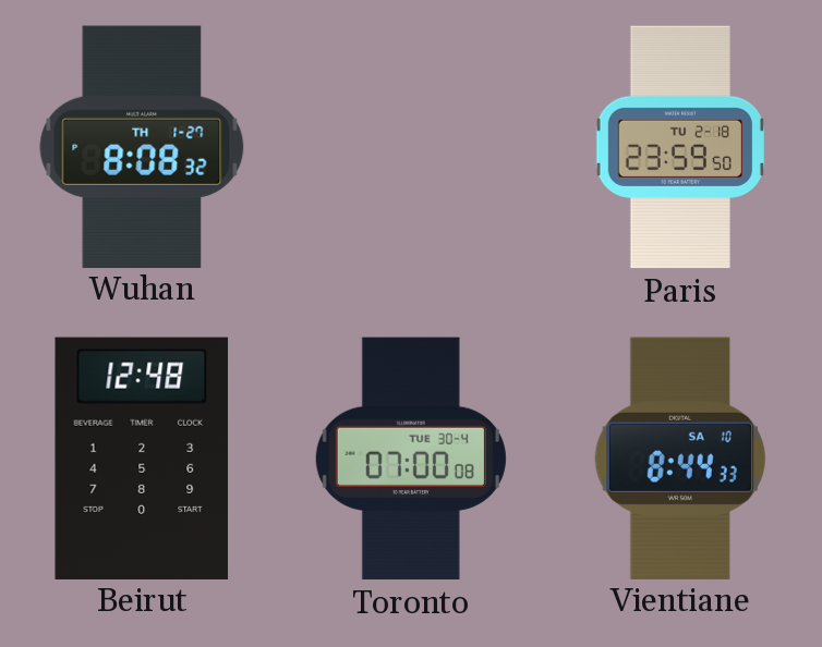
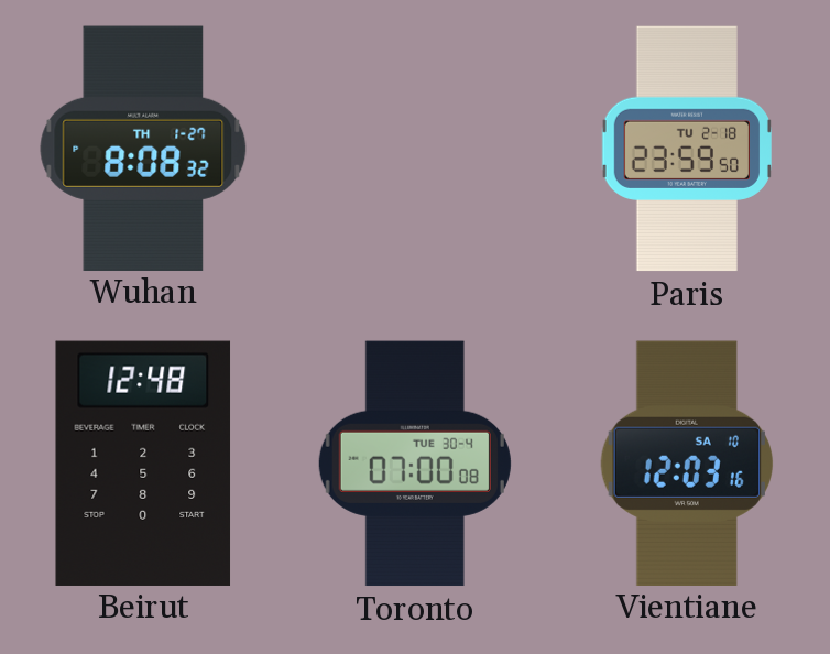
Vientiane: 8:44 -> 12:03 (686, 462)
